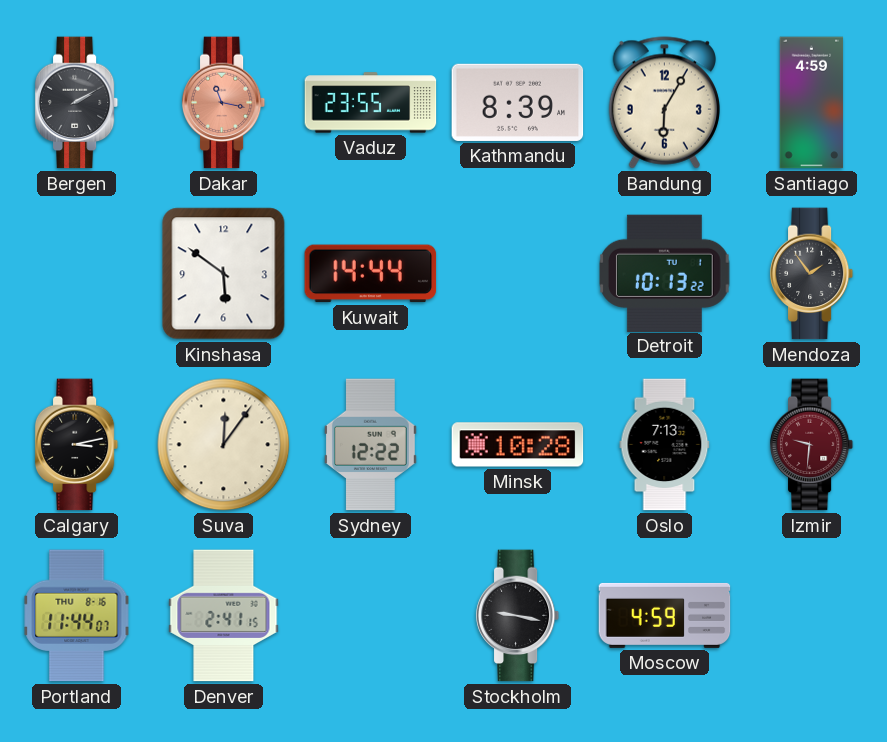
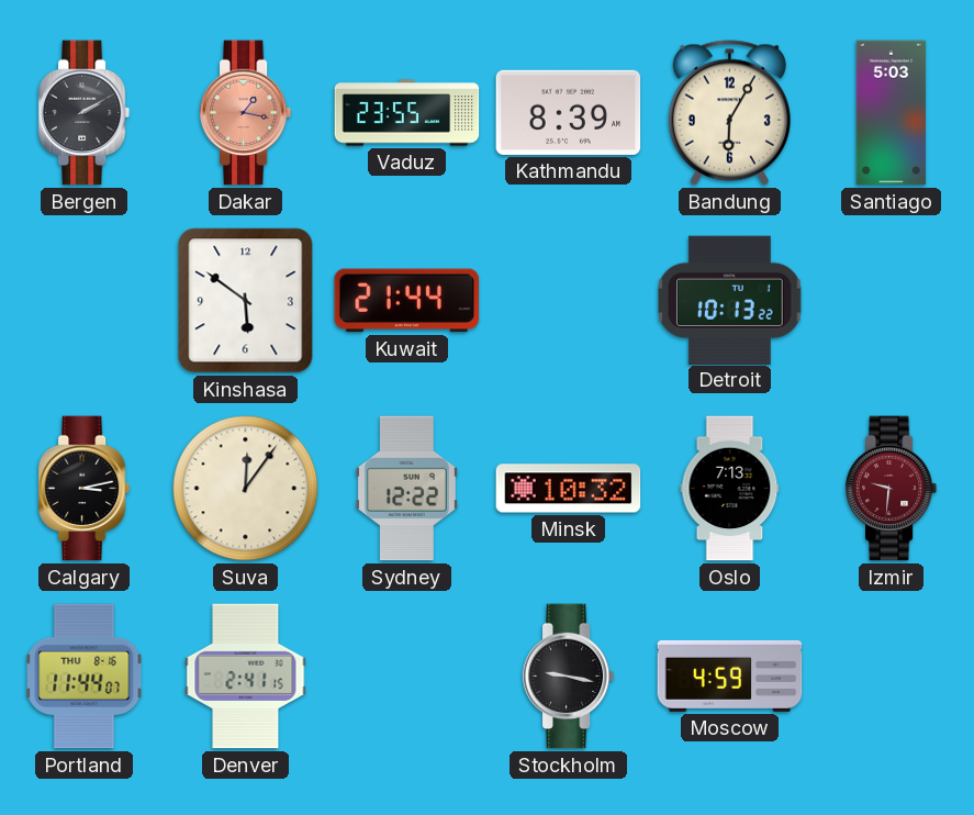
Dakar: 11:17 -> 1:17 (246, 113)
Santiago: 4:59 -> 5:03 (892, 113)
Kuwait: 14:44 -> 21:44 (407, 301)
Mendoza: 1:54 -> none (812, 274)
Minsk: 10:28 -> 10:32 (569, 489)
